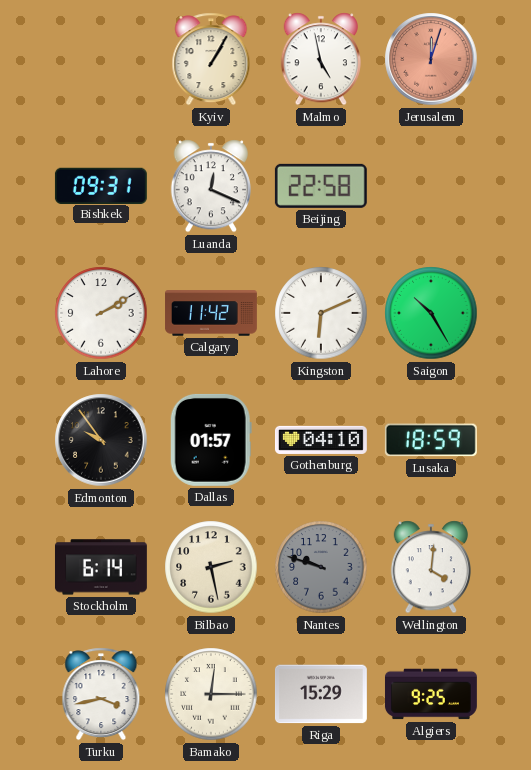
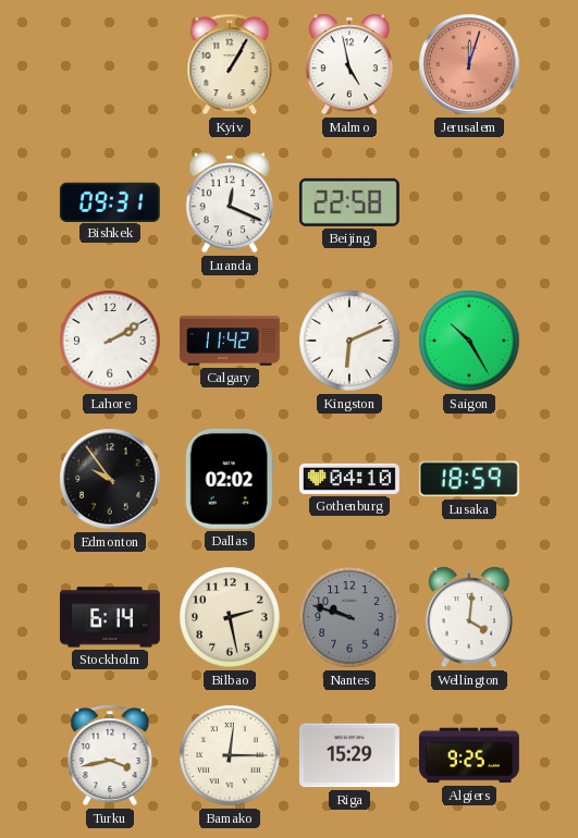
Dallas: 01:57 -> 02:02 (230, 479)
